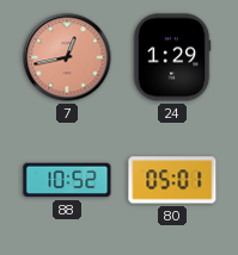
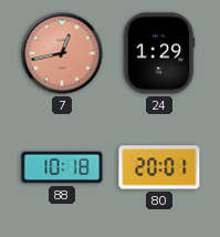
88: 10:52 -> 10:18 (62, 167)
80: 05:01 -> 20:01 (159, 167)
